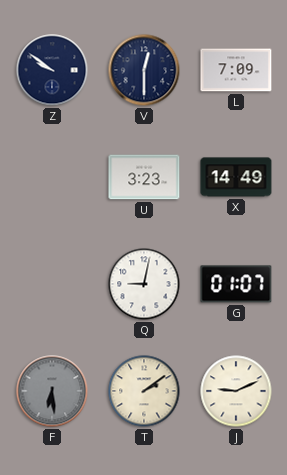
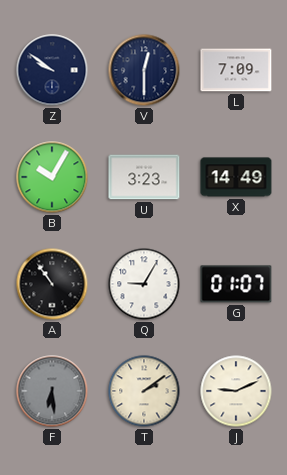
B: none -> 10:05 (52, 177)
A: none -> 10:54 (52, 284)
Q: 9:02 -> 9:05 (144, 284)
